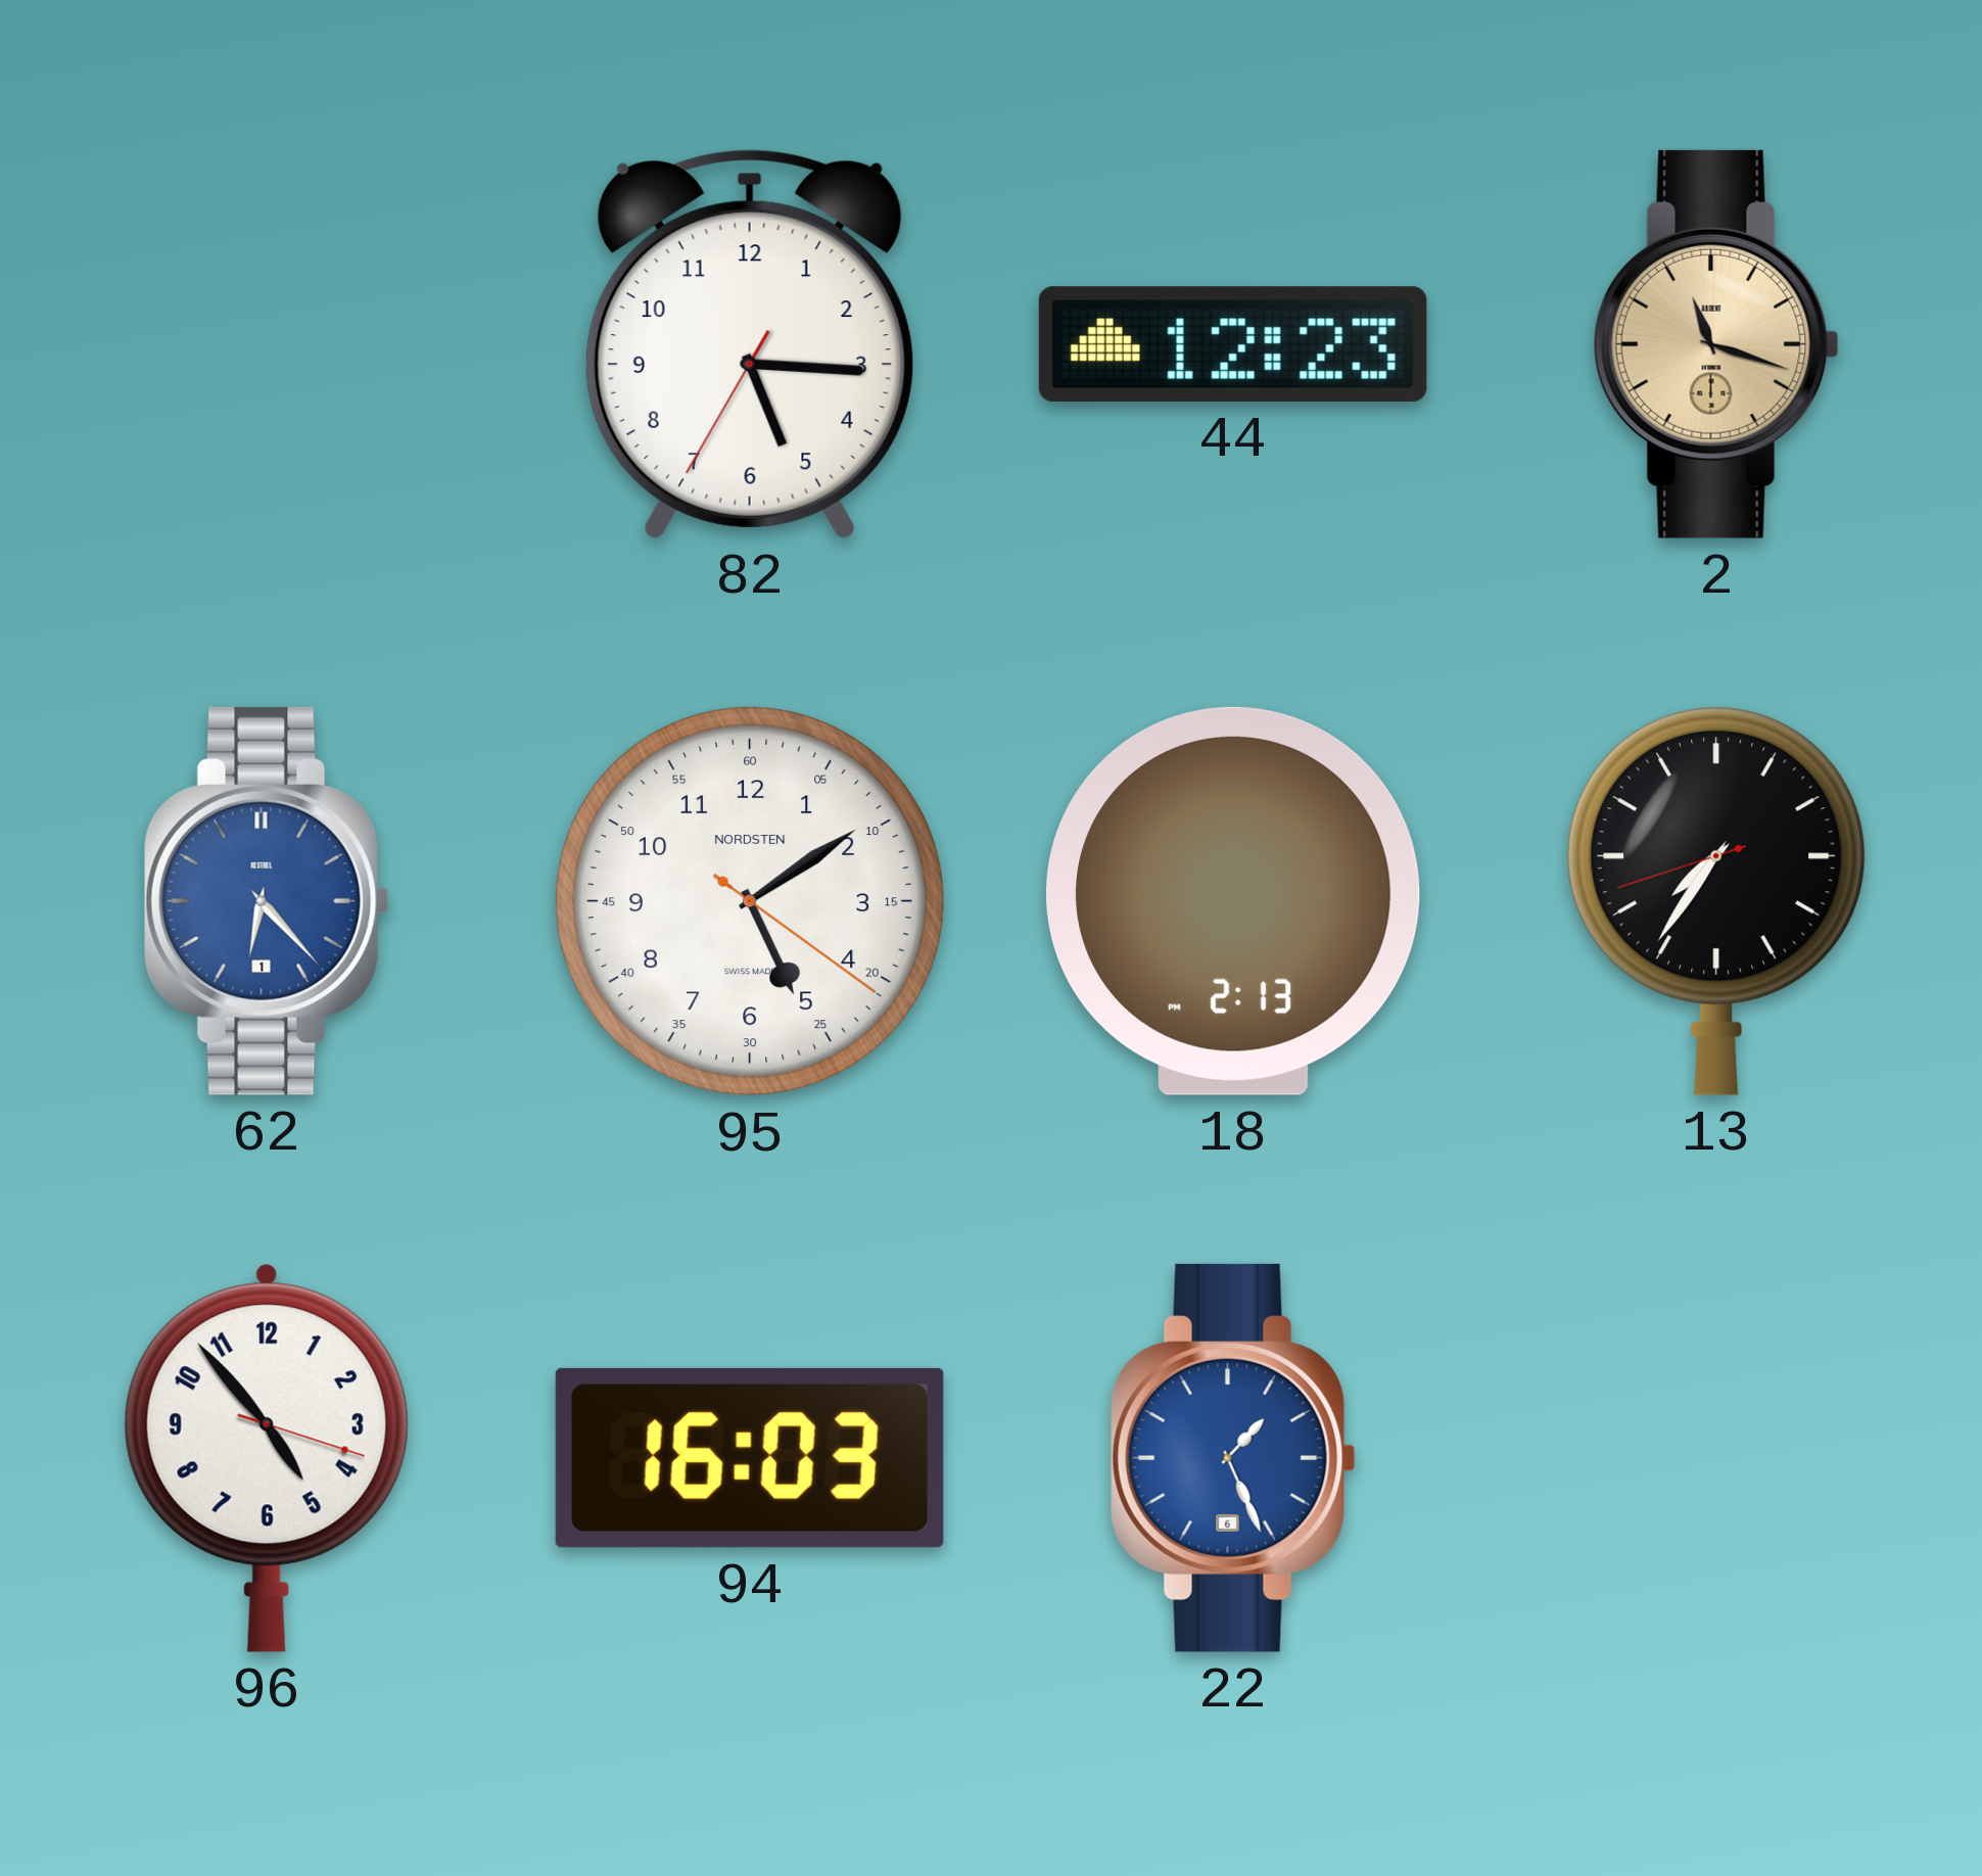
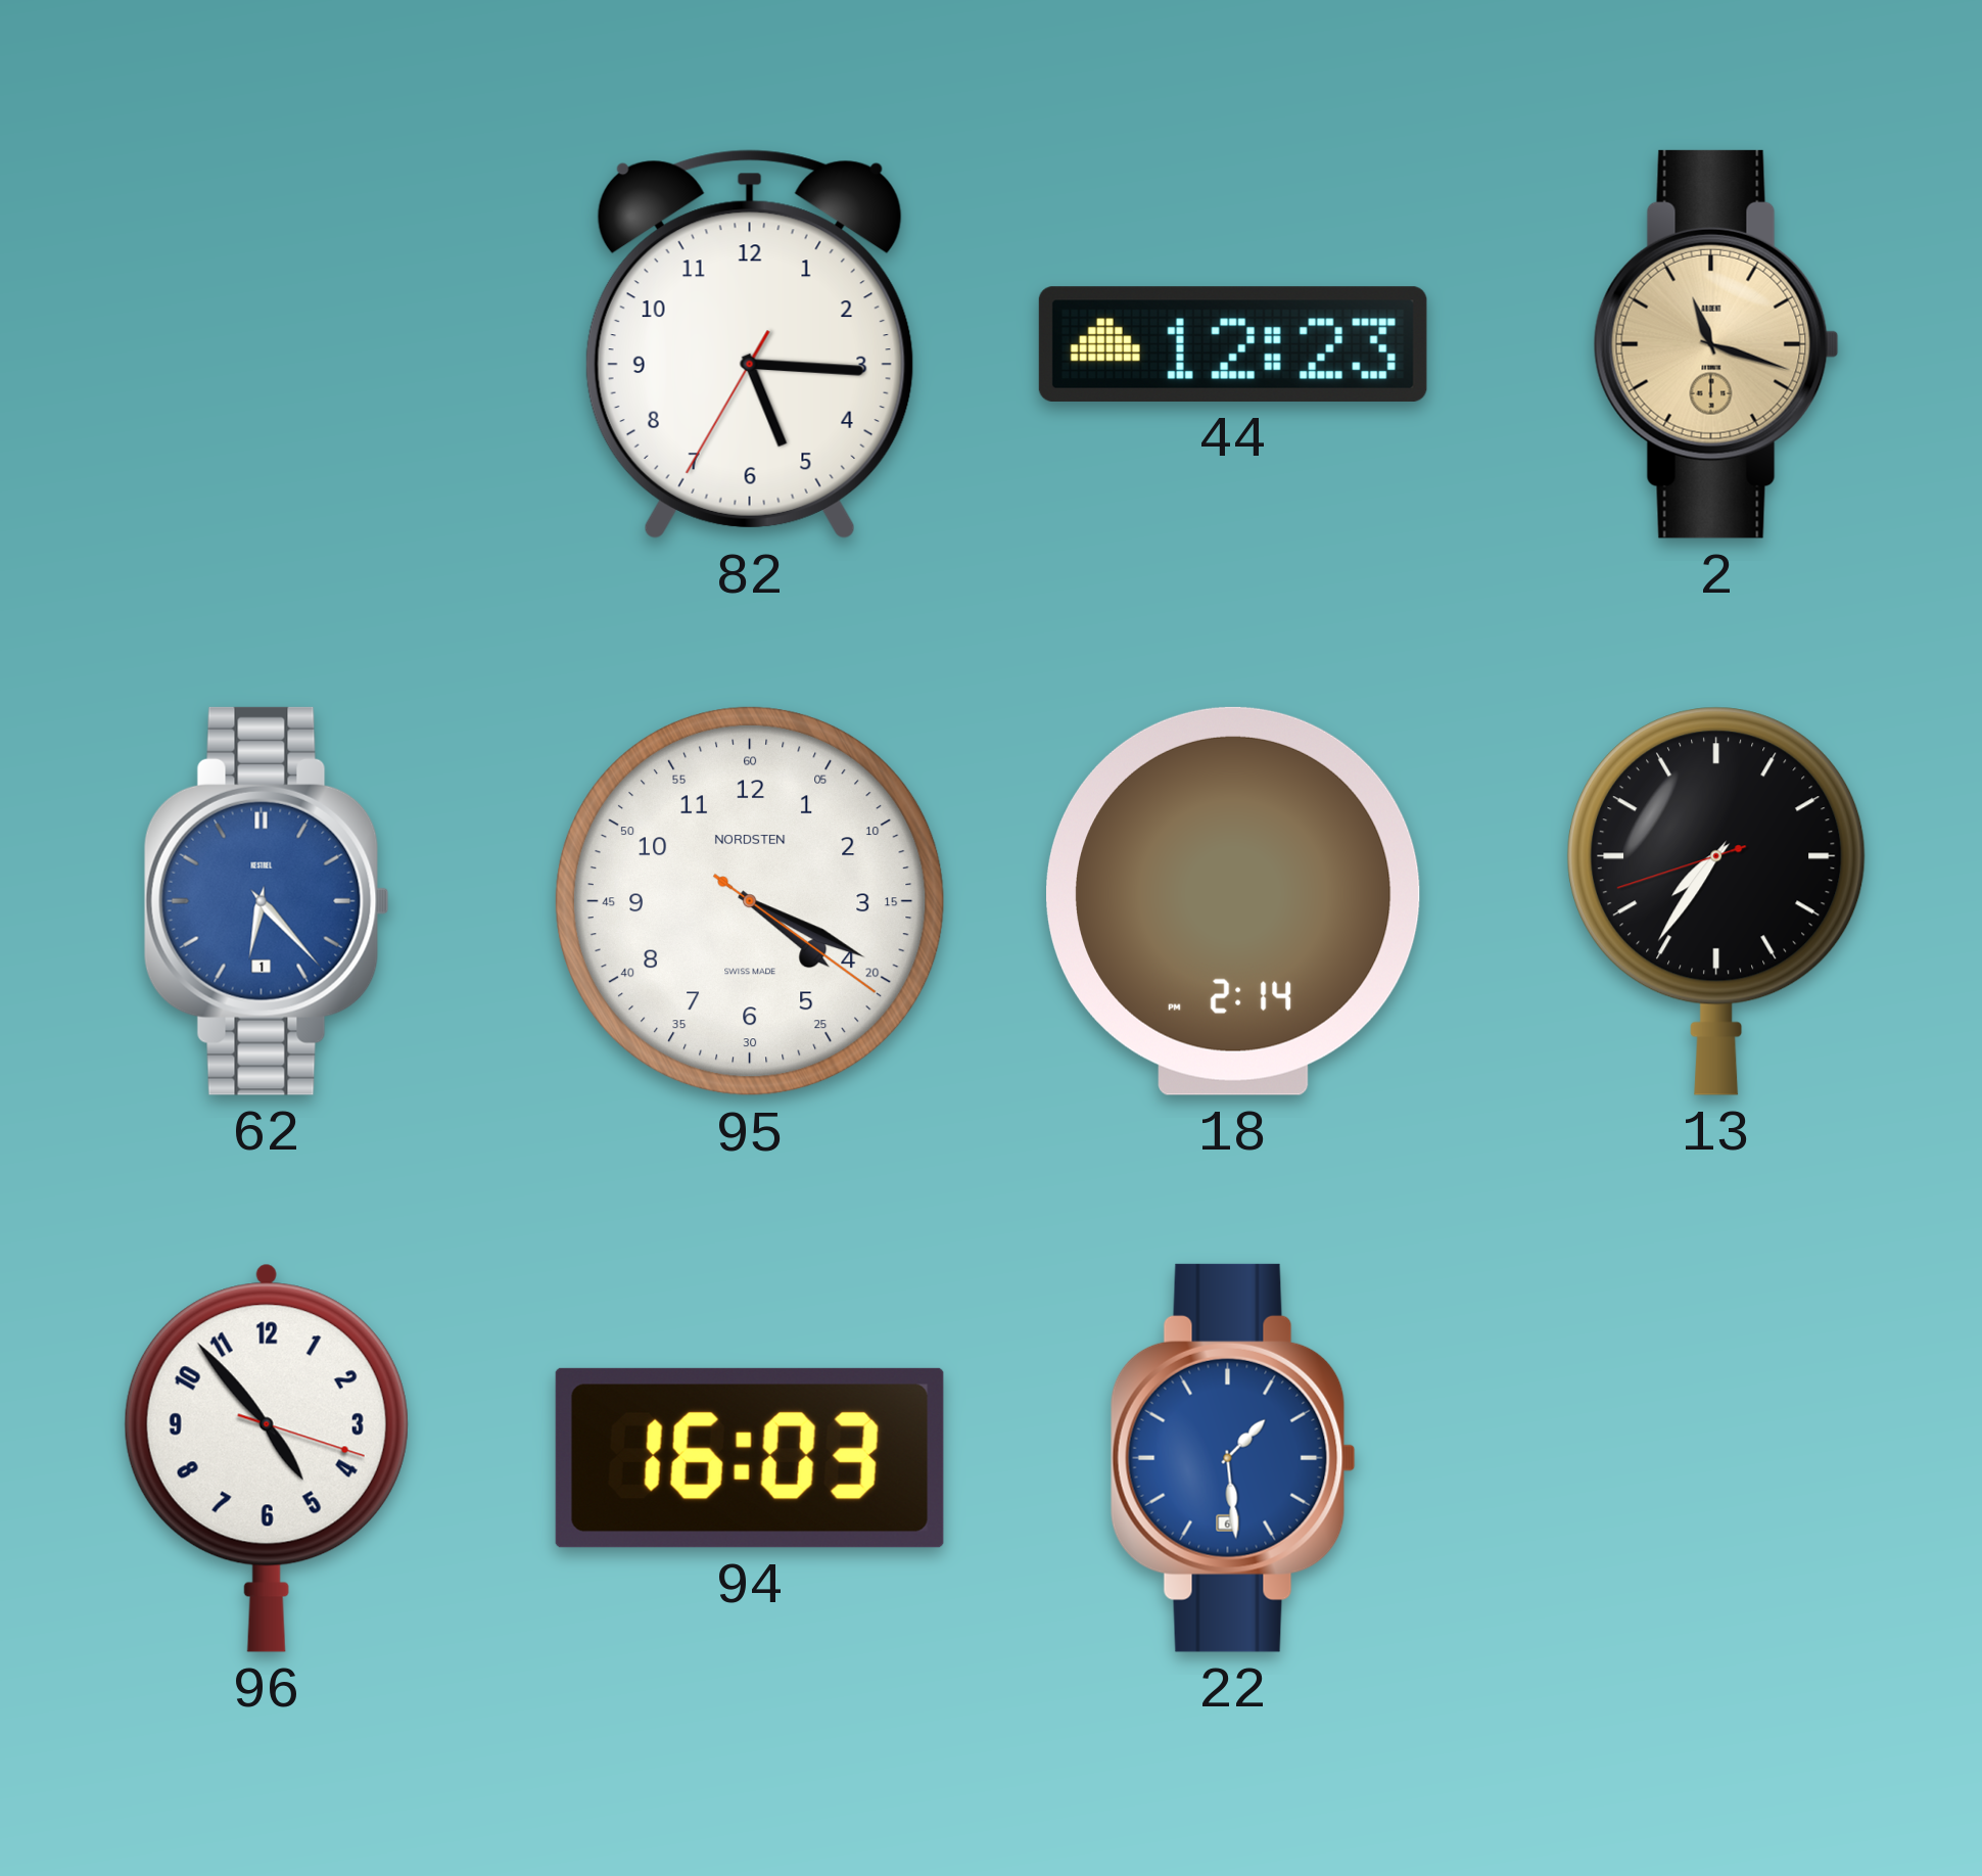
95: 5:09 -> 4:19 (750, 901)
18: 2:13 -> 2:14 (1234, 901)
22: 1:26 -> 1:29 (1233, 1458)
